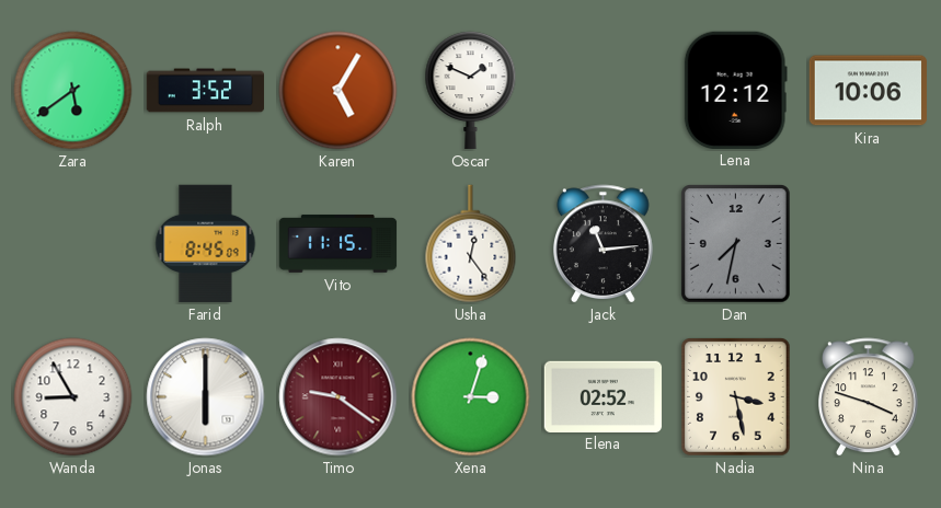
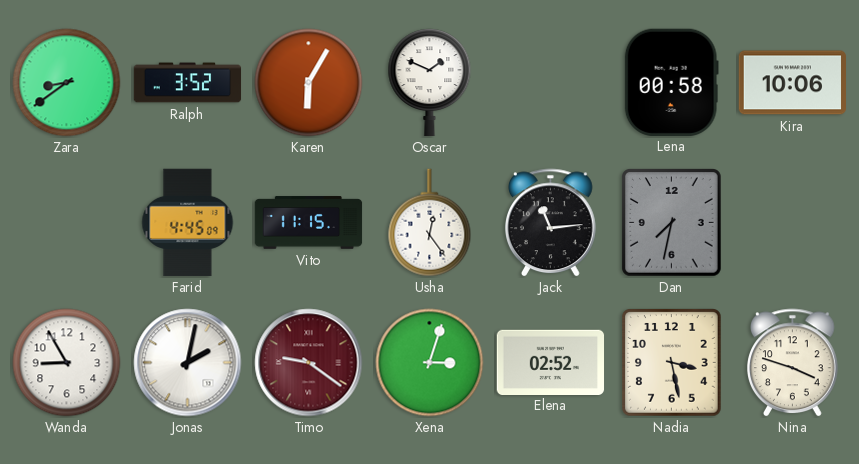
Zara: 5:39 -> 8:39 (67, 83)
Karen: 5:05 -> 6:05 (309, 83)
Lena: 12:12 -> 00:58 (671, 82)
Farid: 8:45 -> 4:45 (188, 223)
Jonas: 6:00 -> 2:02 (188, 363)
